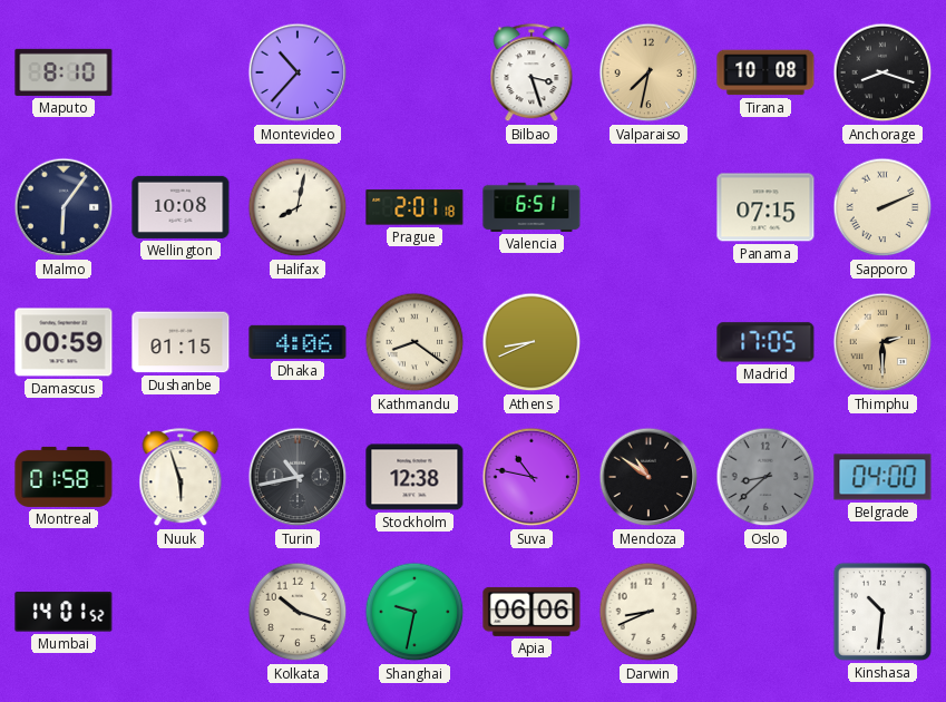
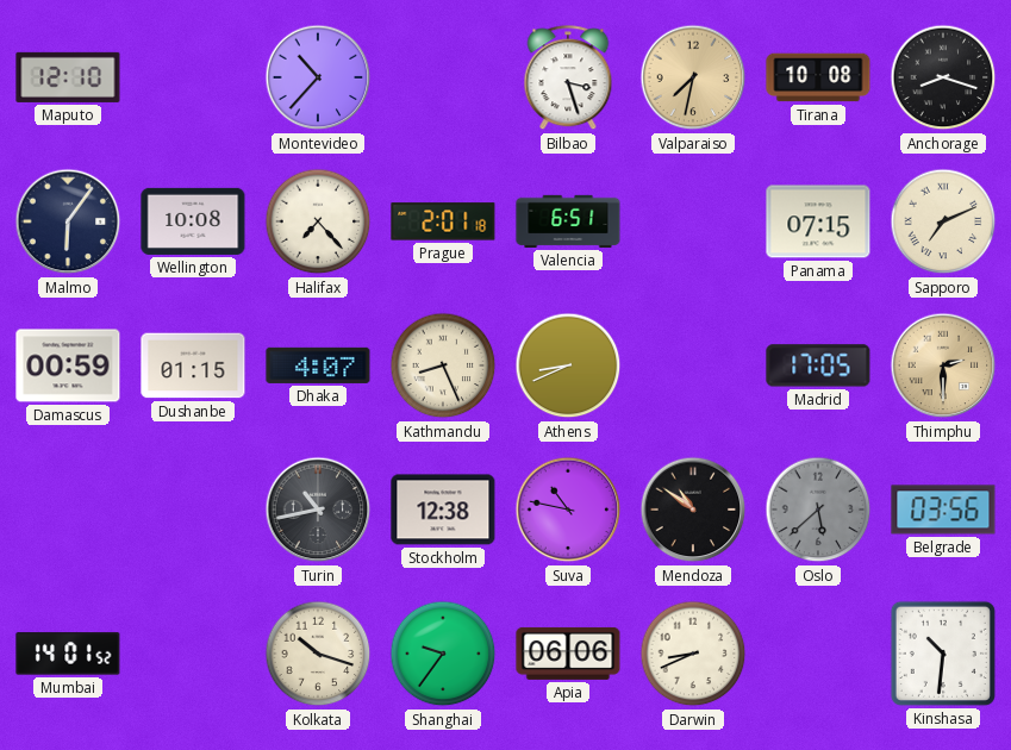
Maputo: 8:10 -> 12:10 (68, 77)
Halifax: 8:02 -> 7:23 (318, 221)
Sapporo: 2:11 -> 7:11 (943, 221)
Dhaka: 4:06 -> 4:07 (318, 365)
Kathmandu: 8:21 -> 8:26 (443, 365)
Montreal: 01:58 -> none (64, 477)
Nuuk: 5:57 -> none (181, 478)
Oslo: 8:38 -> 5:38 (818, 510)
Belgrade: 04:00 -> 03:56 (943, 510)
Shanghai: 9:32 -> 9:36 (443, 654)
